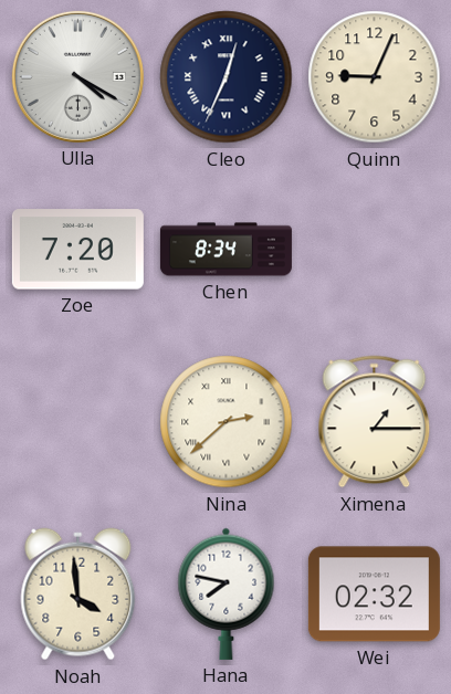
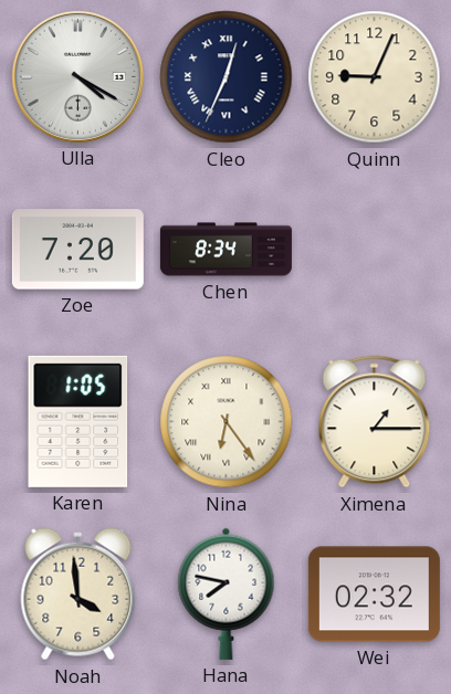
Karen: none -> 1:05 (78, 421)
Nina: 2:38 -> 6:24 (227, 422)
